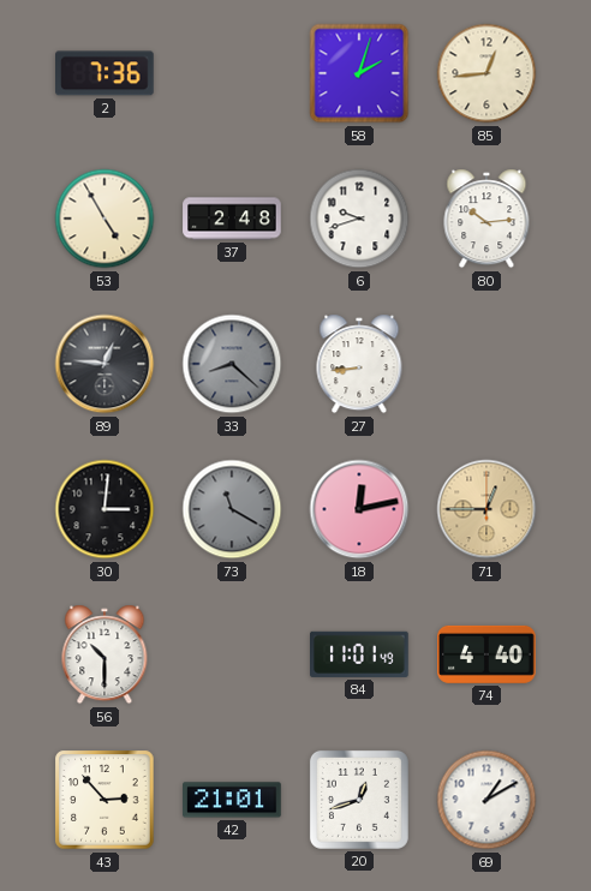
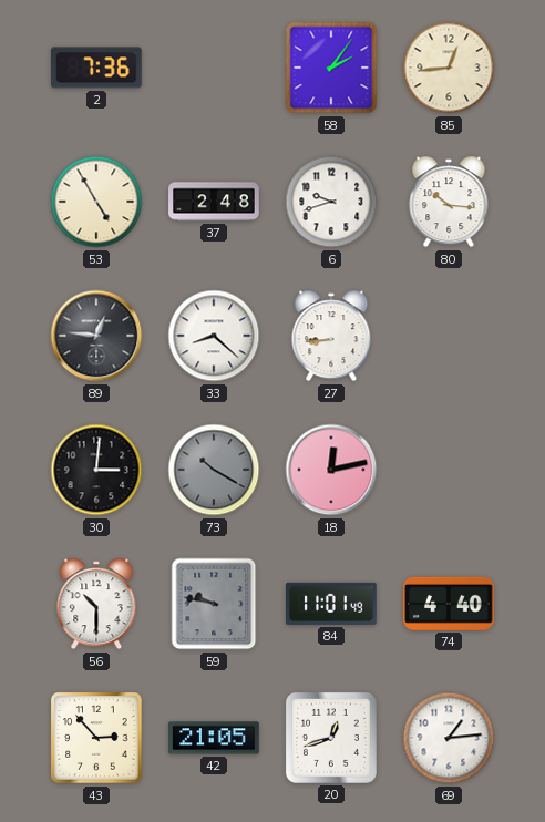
58: 2:03 -> 2:06 (331, 68)
80: 10:14 -> 10:16 (449, 202)
33 dial: grey -> white (214, 336)
73: 11:20 -> 10:20 (214, 470)
71: 12:45 -> none (486, 509)
59: none -> 9:47 (214, 604)
42: 21:01 -> 21:05 (214, 738)
69: 1:10 -> 1:14 (449, 738)
